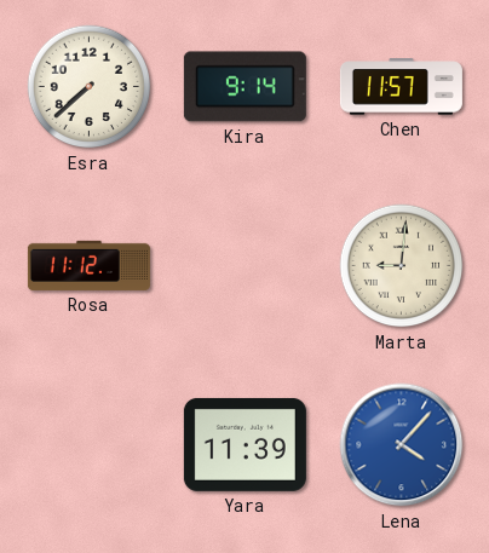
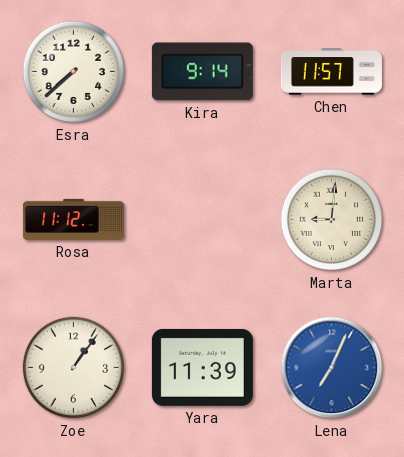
Zoe: none -> 1:06 (74, 368)
Lena: 4:07 -> 7:04 (332, 368)
